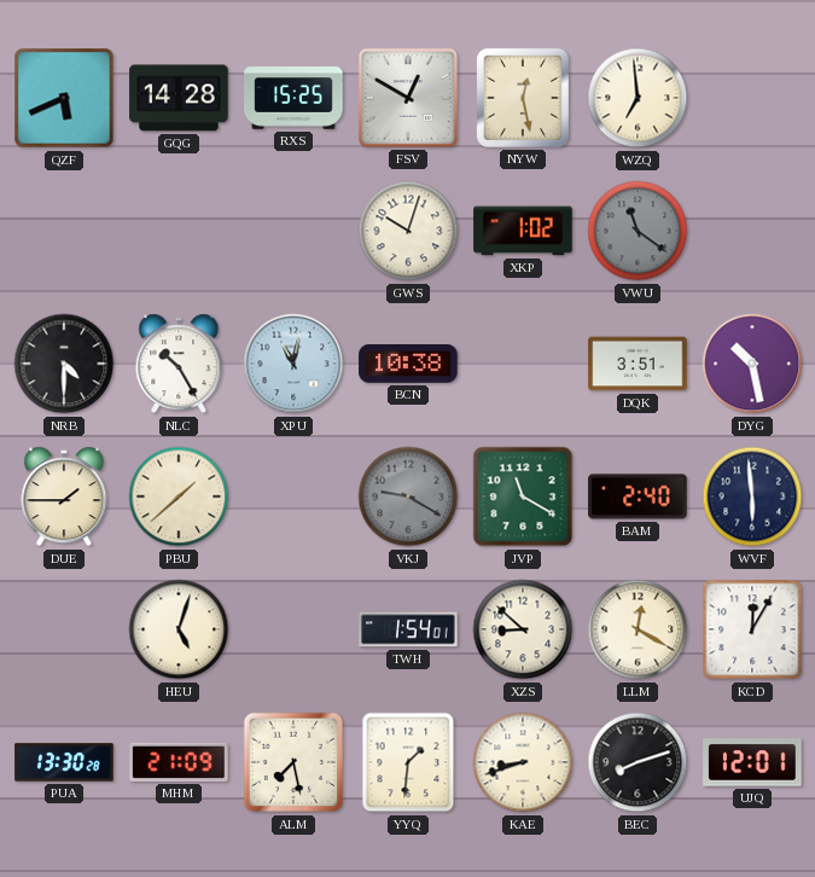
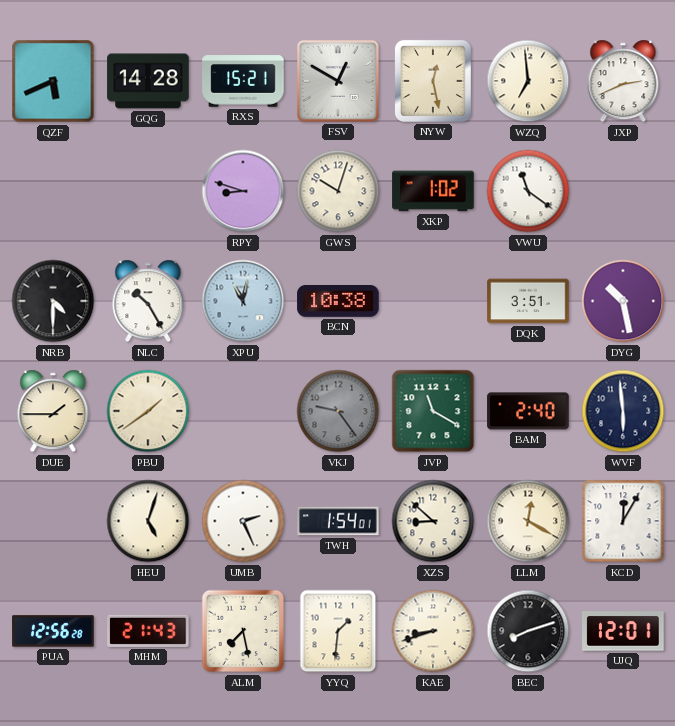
RXS: 15:25 -> 15:21 (243, 81)
JXP: none -> 2:41 (623, 81)
RPY: none -> 8:48 (243, 191)
VWU dial: grey -> white (528, 191)
PBU: 1:38 -> 1:39 (148, 411)
VKJ: 9:20 -> 9:24 (338, 411)
UMB: none -> 2:26 (243, 521)
PUA: 13:30 -> 12:56 (53, 631)
MHM: 21:09 -> 21:43 (148, 631)
